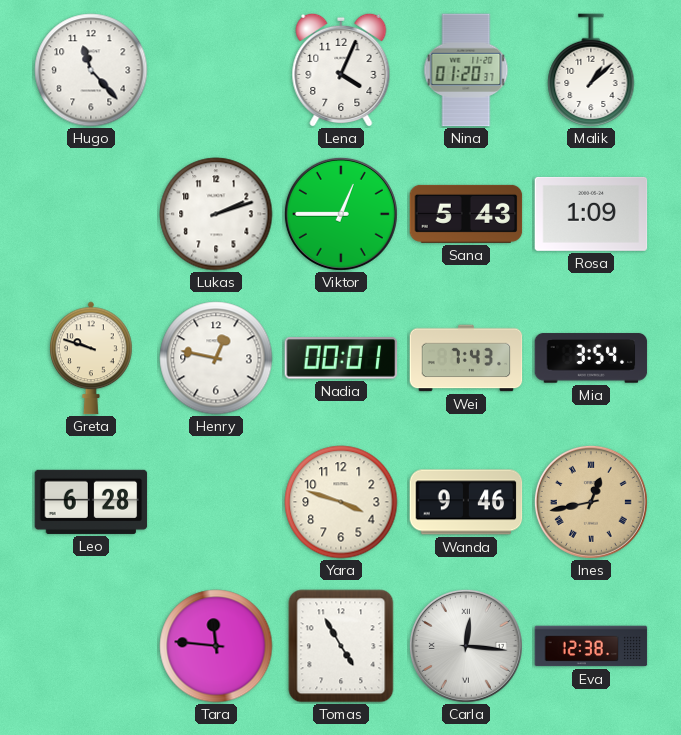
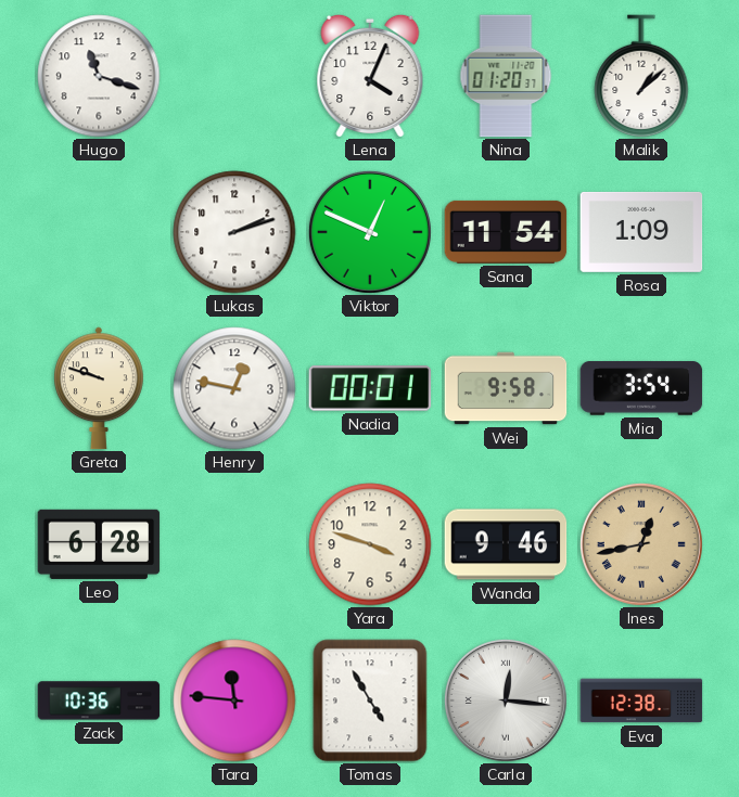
Hugo: 11:23 -> 11:18 (99, 76)
Viktor: 12:45 -> 12:49 (370, 232)
Sana: 5:43 -> 11:54 (506, 232)
Wei: 7:43 -> 9:58 (506, 388)
Zack: none -> 10:36 (99, 700)
